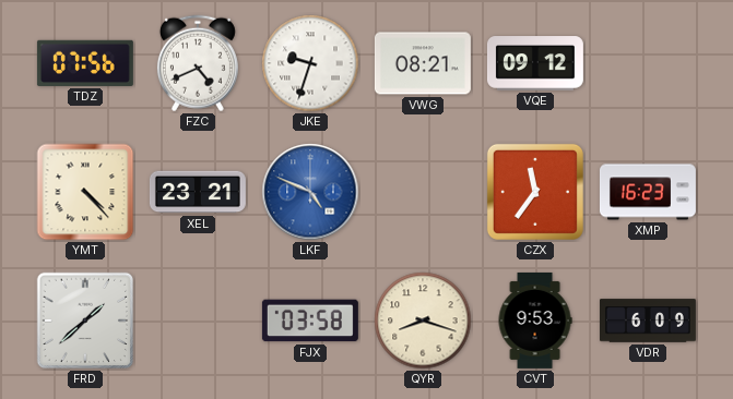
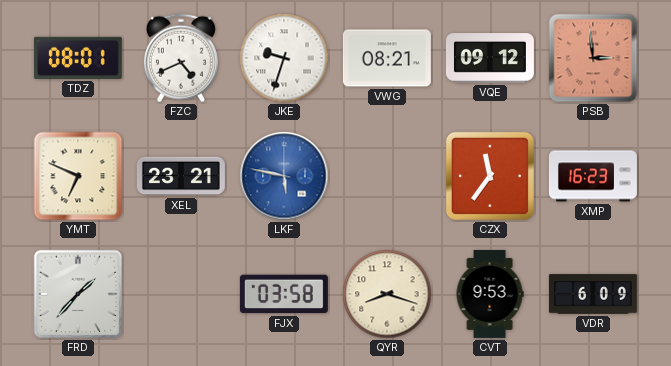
TDZ: 07:56 -> 08:01 (78, 58)
PSB: none -> 2:59 (593, 58)
YMT: 4:23 -> 6:49 (78, 176)
LKF: 4:49 -> 5:47 (284, 176)
FRD: 1:38 -> 1:37 (78, 294)
